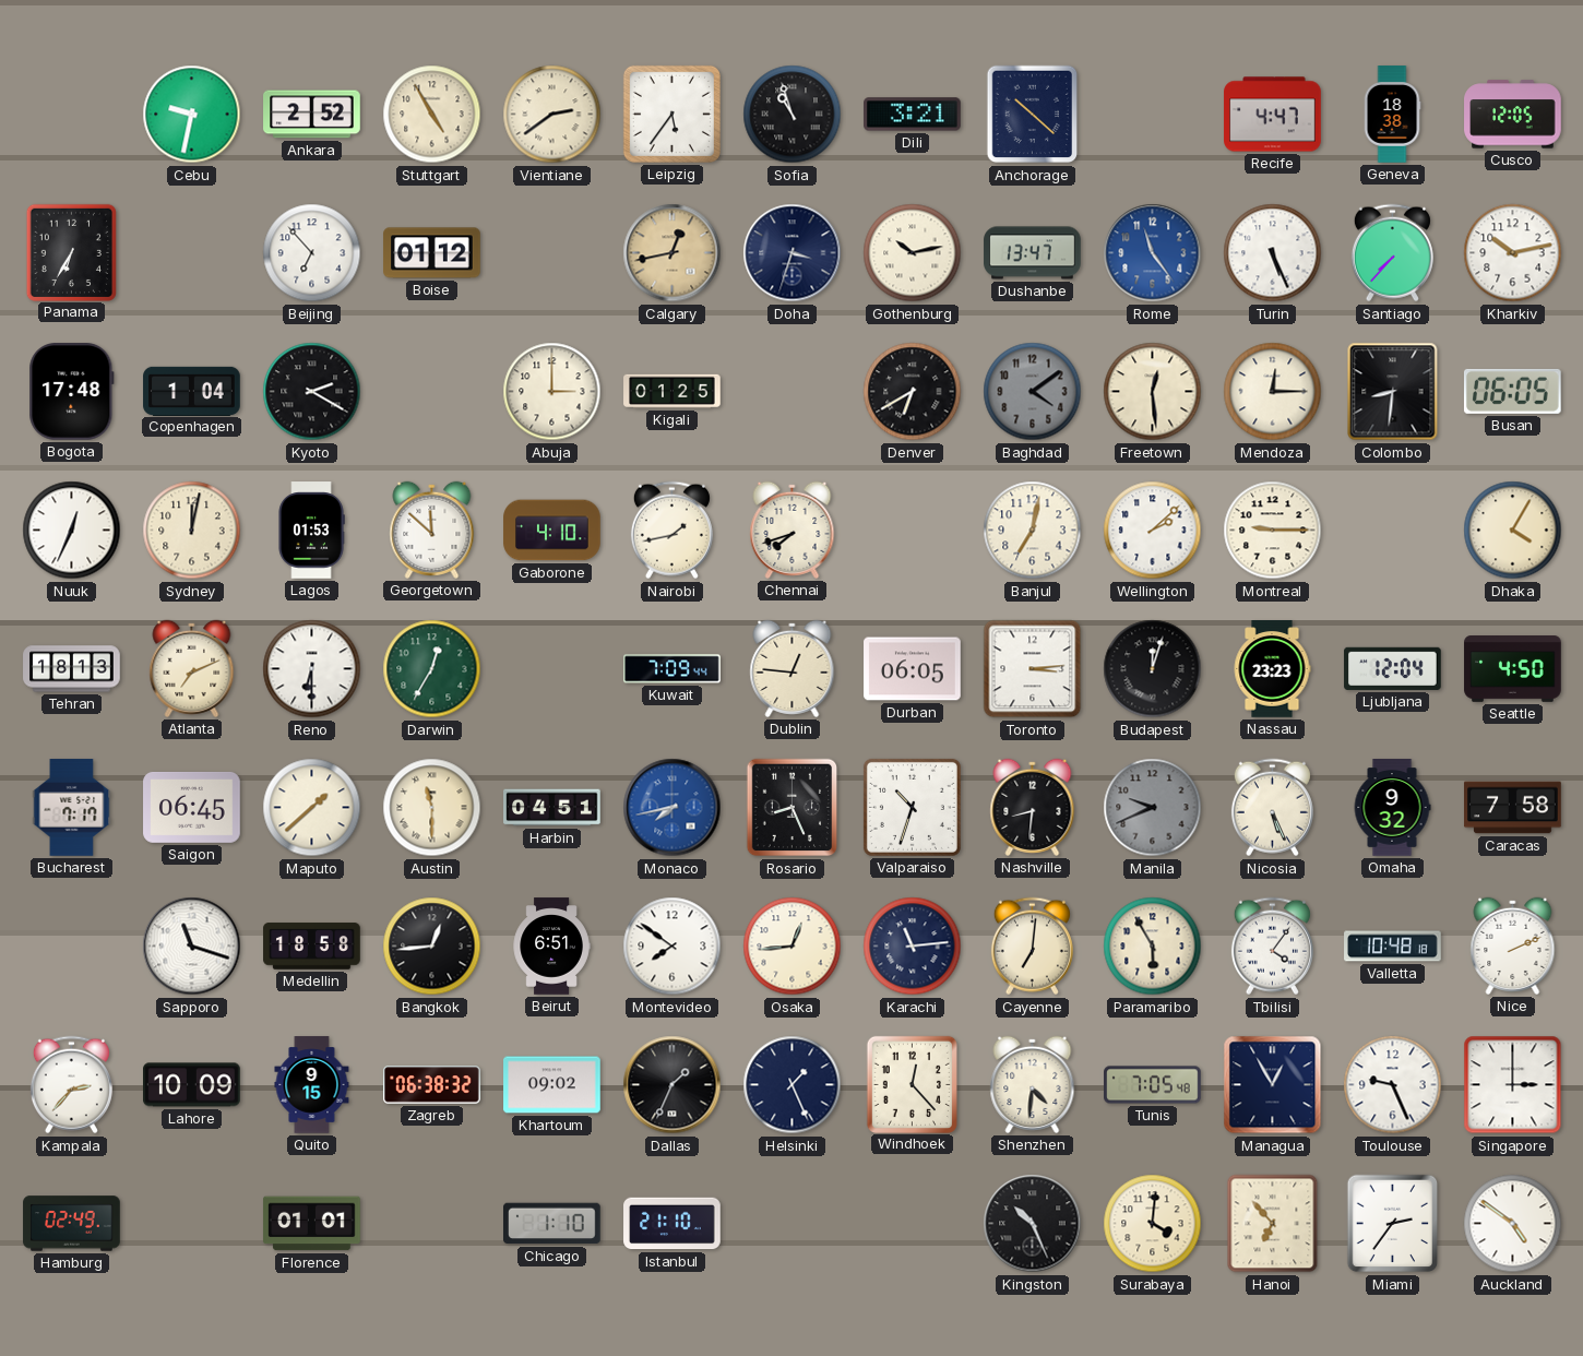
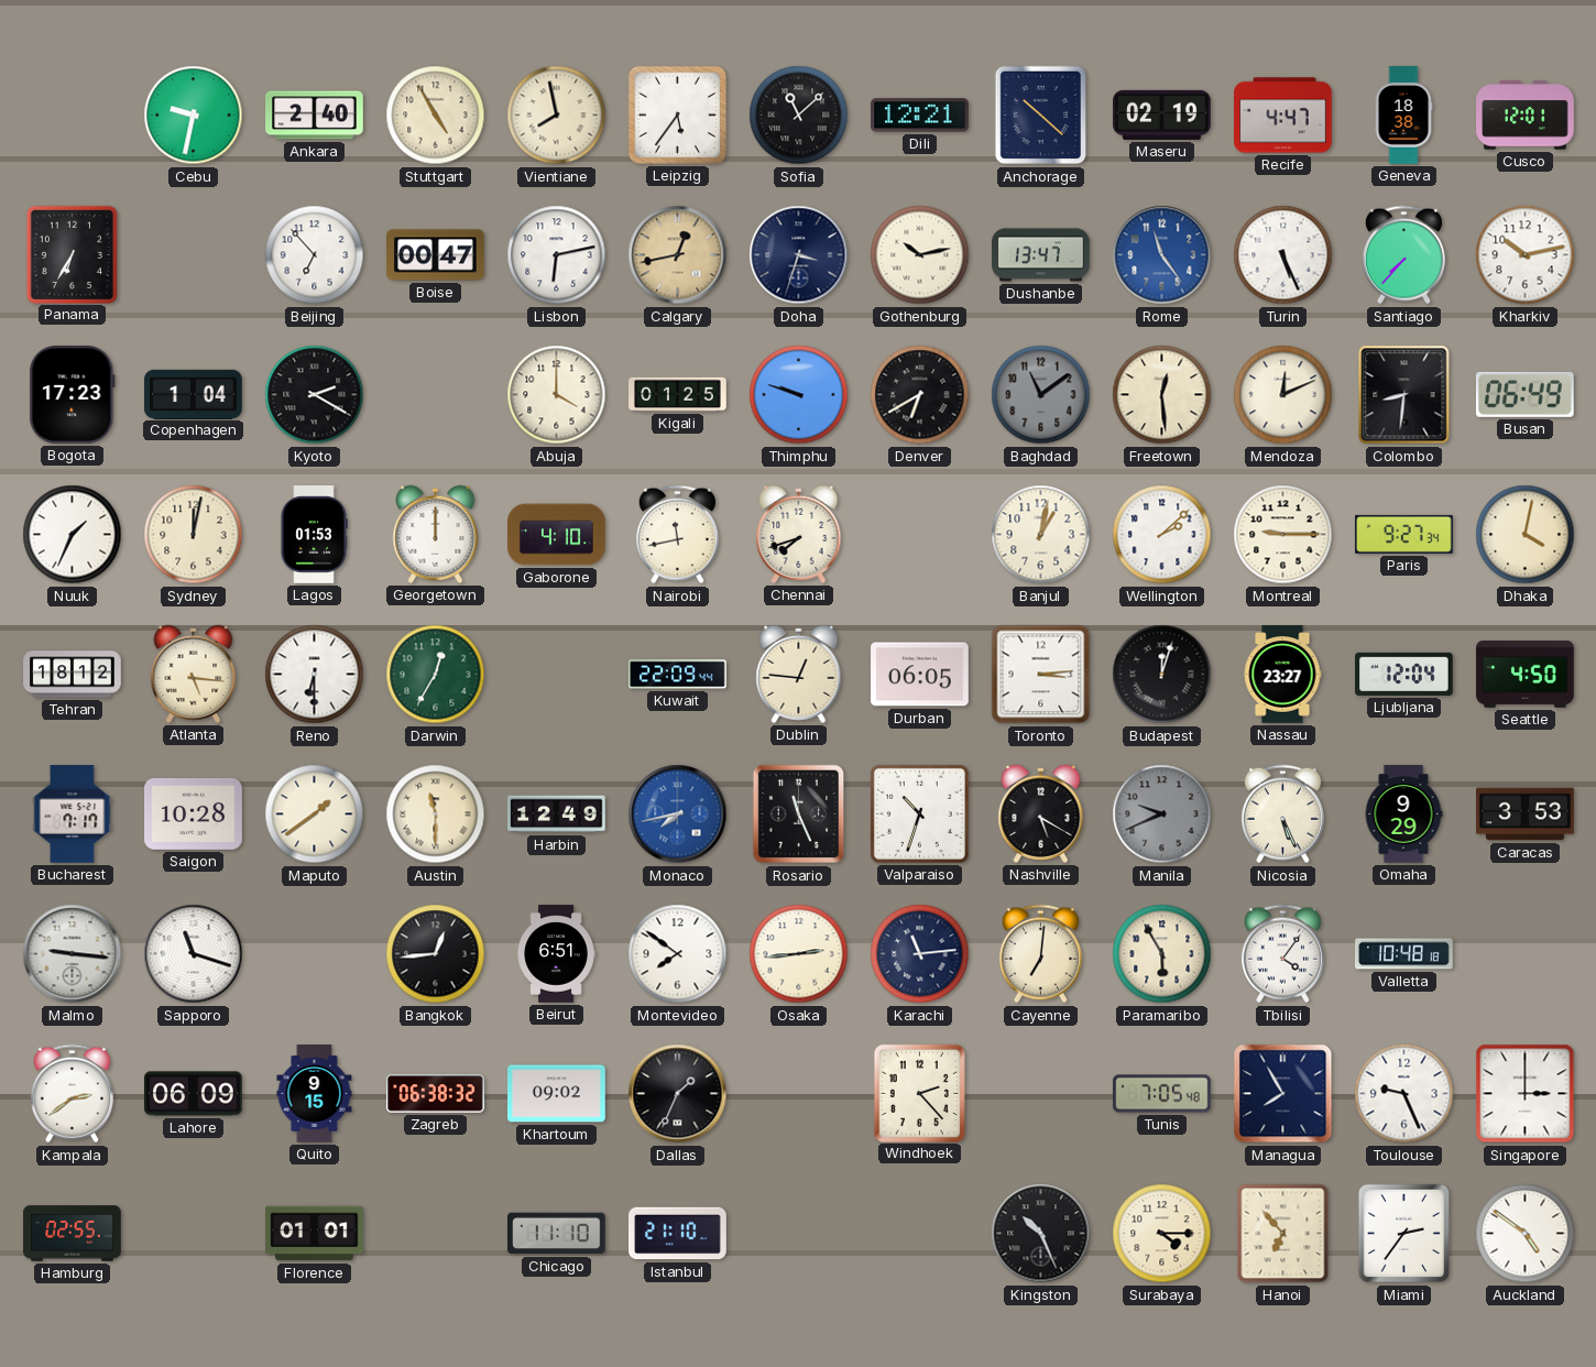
Ankara: 2:52 -> 2:40 (315, 116)
Vientiane: 2:39 -> 7:58 (557, 116)
Sofia: 10:57 -> 11:08 (799, 116)
Dili: 3:21 -> 12:21 (920, 116)
Maseru: none -> 02:19 (1162, 114)
Cusco: 12:05 -> 12:01 (1526, 116)
Boise: 01:12 -> 00:47 (436, 255)
Lisbon: none -> 6:13 (557, 255)
Bogota: 17:48 -> 17:23 (73, 395)
Abuja: 3:00 -> 4:00 (557, 395)
Thimphu: none -> 9:48 (799, 395)
Baghdad: 4:09 -> 11:09 (1041, 395)
Mendoza: 12:15 -> 12:11 (1283, 395)
Busan: 06:05 -> 06:49 (1526, 394)
Nuuk: 12:34 -> 1:34 (73, 535)
Georgetown: 11:52 -> 12:00 (436, 534)
Nairobi: 1:43 -> 11:43 (677, 535)
Banjul: 7:02 -> 1:02 (1041, 535)
Paris: none -> 9:27 (1404, 534)
Dhaka: 4:05 -> 4:02 (1526, 535)
Tehran: 18:13 -> 18:12 (73, 675)
Atlanta: 7:11 -> 5:16 (194, 674)
Kuwait: 7:09 -> 22:09 (678, 675)
Nassau: 23:23 -> 23:27 (1282, 675)
Saigon: 06:45 -> 10:28 (194, 813)
Maputo: 1:38 -> 1:39 (315, 814)
Harbin: 04:51 -> 12:49 (557, 814)
Rosario: 8:26 -> 11:26 (799, 814)
Nashville: 8:31 -> 5:20 (1041, 813)
Omaha: 9:32 -> 9:29 (1403, 814)
Caracas: 7:58 -> 3:53 (1526, 814)
Malmo: none -> 9:16 (73, 954)
Medellin: 18:58 -> none (312, 947)
Osaka: 12:44 -> 2:44 (799, 954)
Nice: 2:11 -> none (1513, 945)
Kampala: 2:37 -> 2:39 (72, 1094)
Lahore: 10:09 -> 06:09 (194, 1094)
Helsinki: 1:26 -> none (793, 1085)
Windhoek: 12:23 -> 2:23 (919, 1093)
Shenzhen: 4:31 -> none (1033, 1084)
Managua: 12:55 -> 7:55 (1283, 1094)
Hamburg: 02:49 -> 02:55 (73, 1234)
Chicago: 1:10 -> 11:10 (557, 1234)
Surabaya: 4:01 -> 4:15 (1162, 1234)
